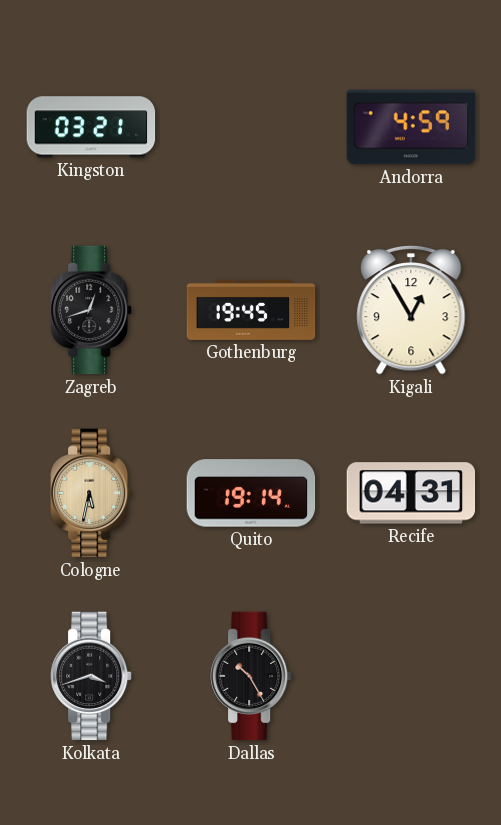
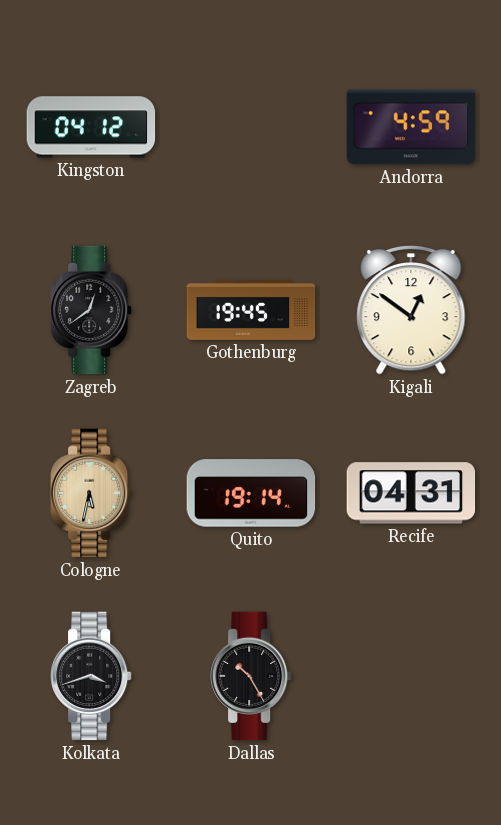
Kingston: 03:21 -> 04:12 (91, 127)
Zagreb: 12:42 -> 12:39 (92, 310)
Kigali: 12:55 -> 12:51 (411, 310)
